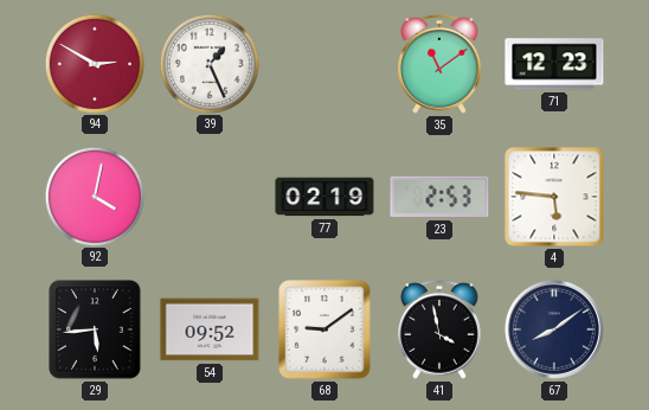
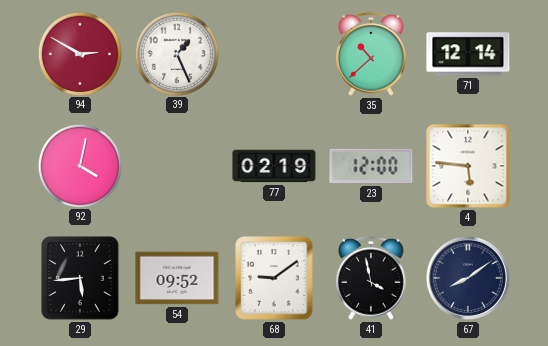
35: 11:09 -> 10:38 (372, 54)
71: 12:23 -> 12:14 (468, 54)
23: 2:53 -> 12:00 (371, 166)
